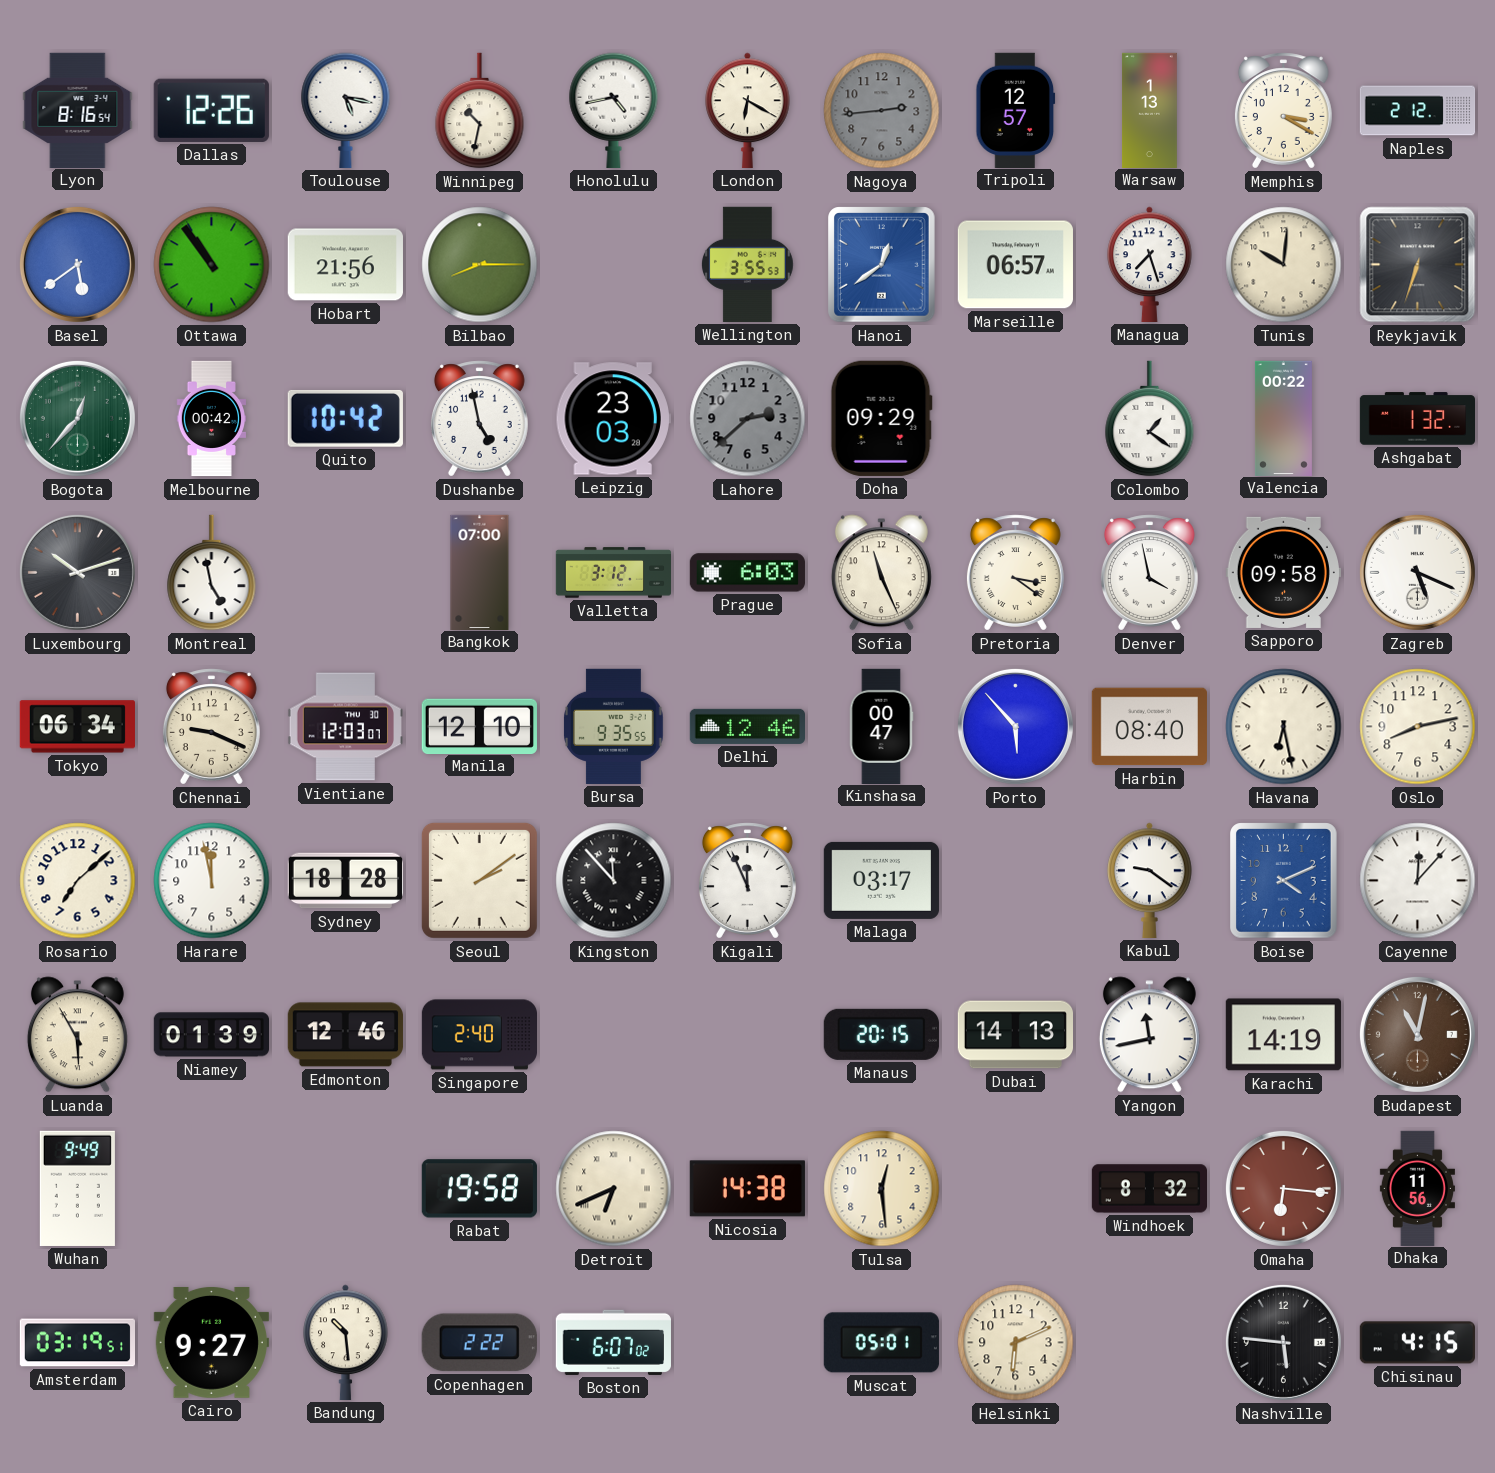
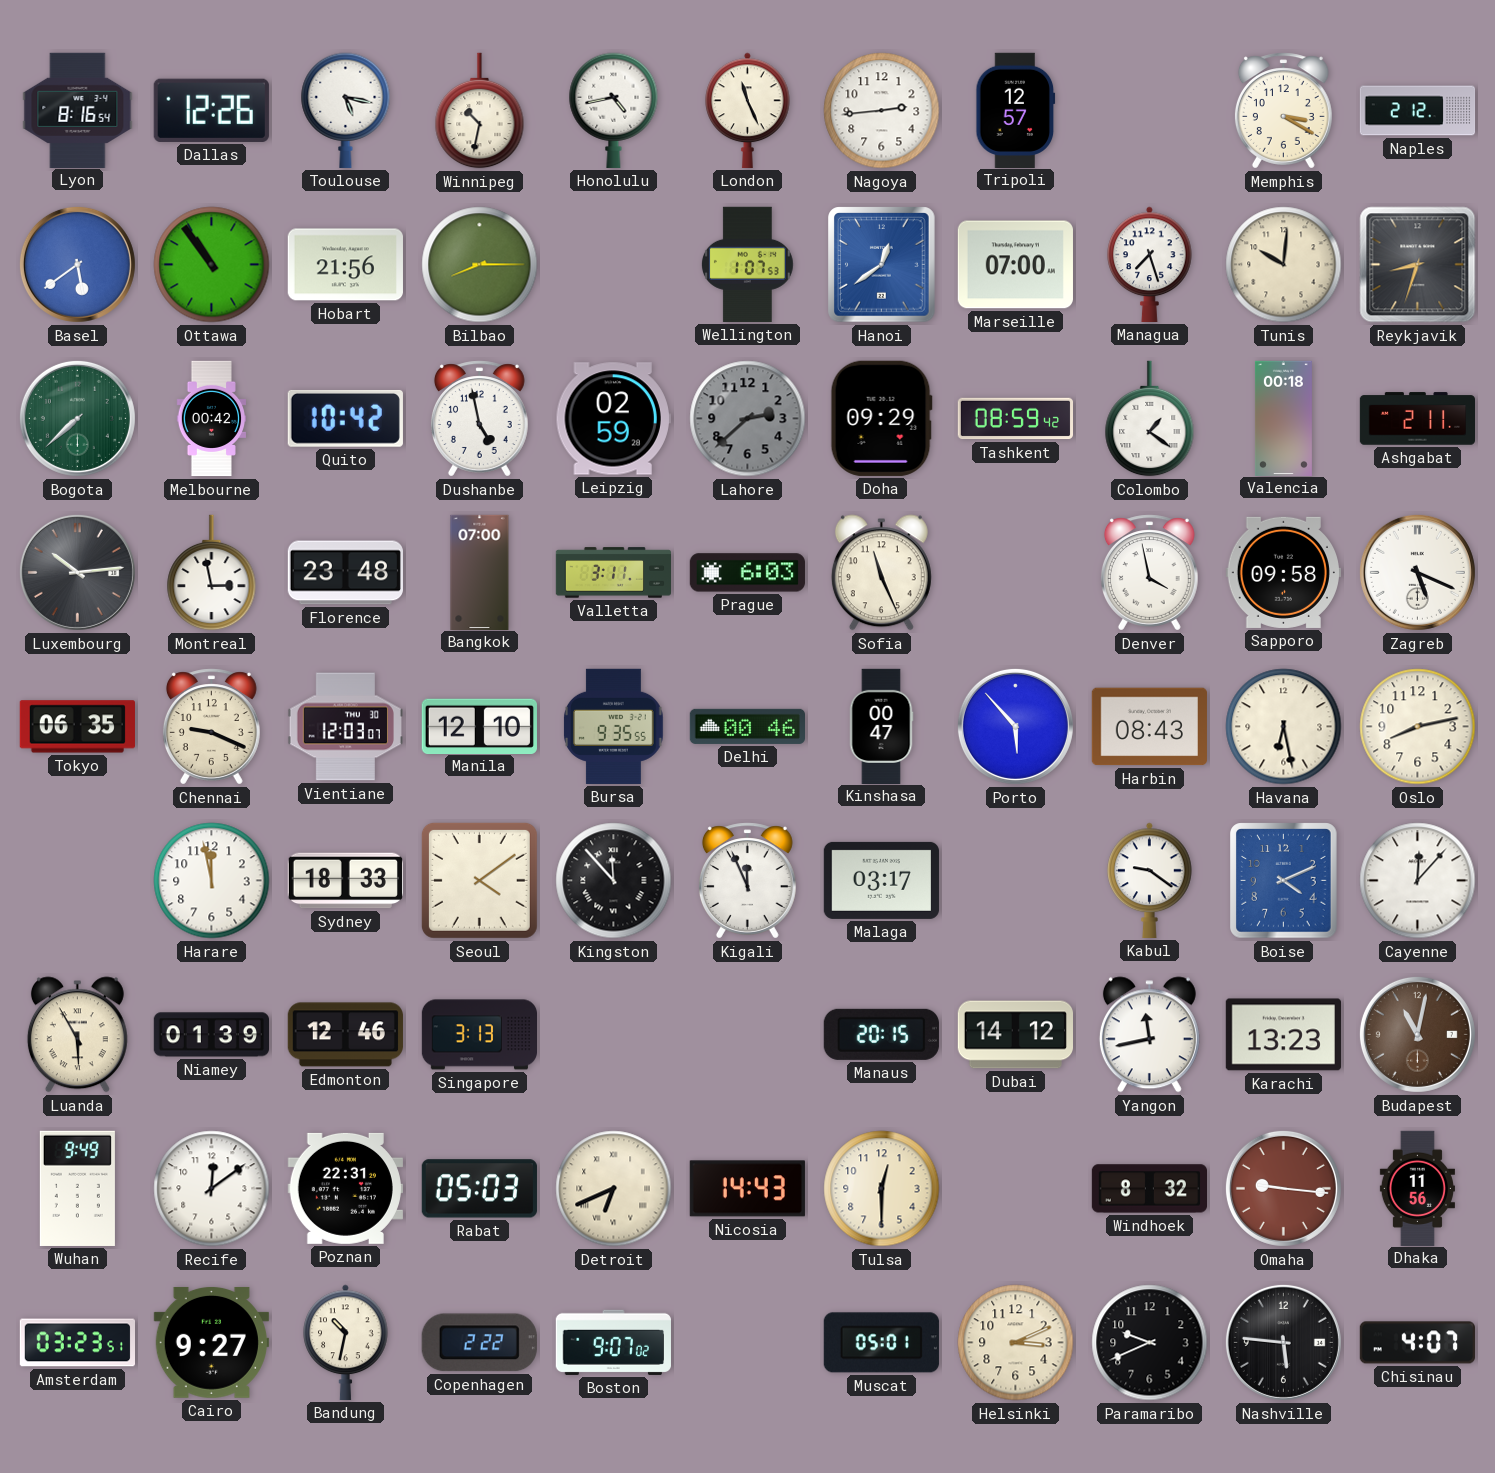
London: 6:20 -> 11:26 (748, 110)
Nagoya dial: grey -> white (882, 111)
Warsaw: 1:13 -> none (1149, 110)
Wellington: 3:55 -> 1:07 (747, 264)
Marseille: 06:57 -> 07:00 (1015, 265)
Reykjavik: 6:33 -> 8:33 (1418, 265)
Bogota: 12:37 -> 7:38 (77, 418)
Leipzig: 23:03 -> 02:59 (613, 419)
Tashkent: none -> 08:59 (1015, 419)
Valencia: 00:22 -> 00:18 (1283, 418)
Ashgabat: 1:32 -> 2:11 (1417, 419)
Luxembourg: 10:12 -> 10:14 (77, 572)
Montreal: 4:58 -> 2:58 (212, 573)
Florence: none -> 23:48 (345, 573)
Valletta: 3:12 -> 3:11 (613, 573)
Pretoria: 3:21 -> none (1015, 573)
Tokyo: 06:34 -> 06:35 (77, 727)
Delhi: 12:46 -> 00:46 (747, 726)
Harbin: 08:40 -> 08:43 (1149, 727)
Rosario: 7:08 -> none (78, 881)
Sydney: 18:28 -> 18:33 (345, 881)
Seoul: 2:09 -> 4:09 (479, 880)
Singapore: 2:40 -> 3:13 (479, 1035)
Dubai: 14:13 -> 14:12 (1015, 1035)
Karachi: 14:19 -> 13:23 (1283, 1035)
Recife: none -> 12:09 (212, 1189)
Poznan: none -> 22:31 (345, 1188)
Rabat: 19:58 -> 05:03 (479, 1189)
Nicosia: 14:38 -> 14:43 (747, 1189)
Tulsa: 12:29 -> 12:30 (882, 1189)
Omaha: 6:16 -> 9:16 (1283, 1188)
Amsterdam: 03:19 -> 03:23 (77, 1343)
Bandung: 10:29 -> 10:32 (346, 1342)
Boston: 6:07 -> 9:07 (613, 1342)
Helsinki: 6:11 -> 3:11 (1016, 1343)
Paramaribo: none -> 9:41 (1150, 1343)
Chisinau: 4:15 -> 4:07 (1417, 1343)
